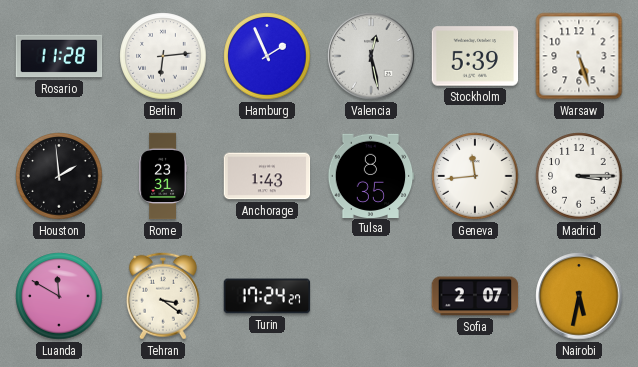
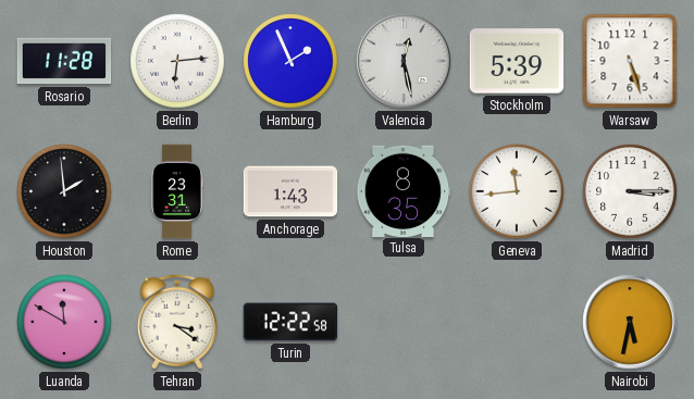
Turin: 17:24 -> 12:22 (290, 322)
Sofia: 2:07 -> none (475, 296)
